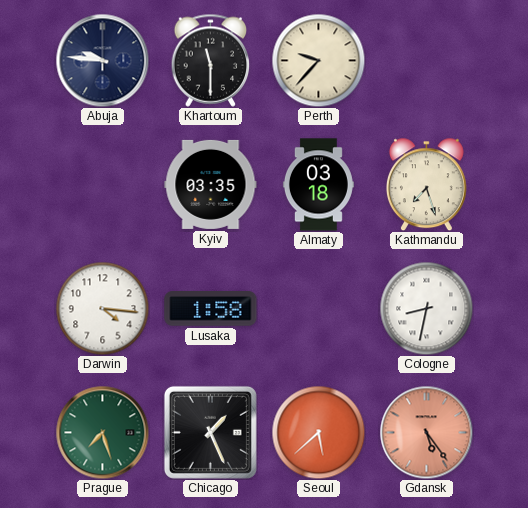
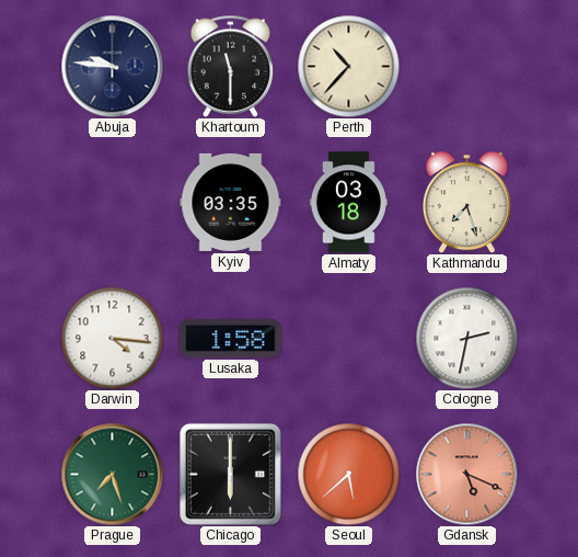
Perth: 9:37 -> 10:37 (348, 66)
Cologne: 8:32 -> 2:32 (466, 338)
Chicago: 1:26 -> 6:00 (230, 474)
Gdansk: 5:24 -> 5:19 (466, 474)
